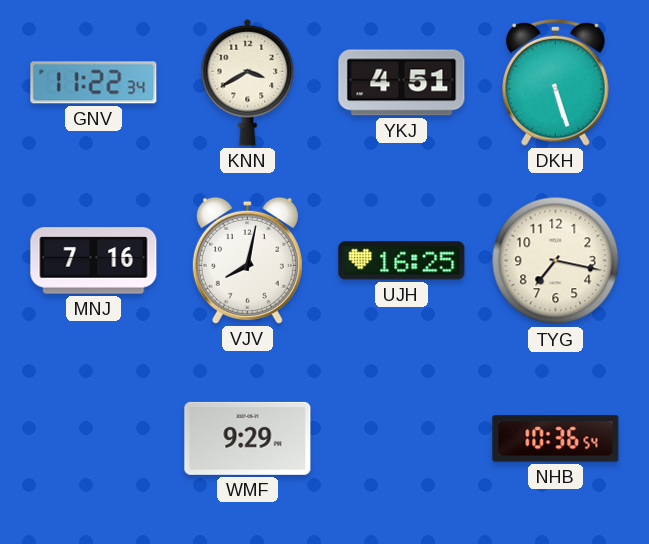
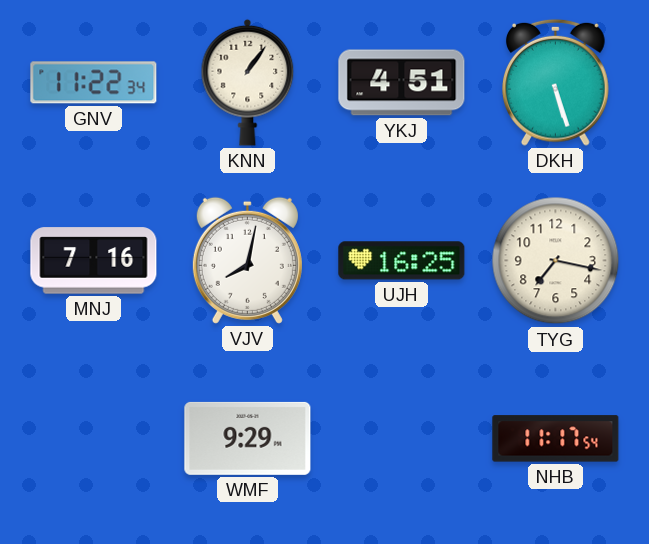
KNN: 3:40 -> 1:06 (248, 82)
NHB: 10:36 -> 11:17 (556, 439)
